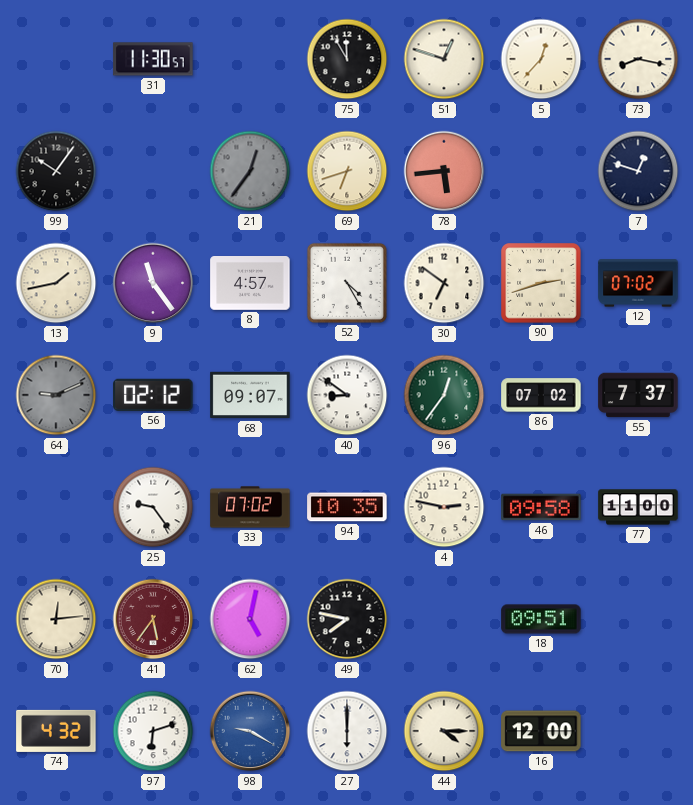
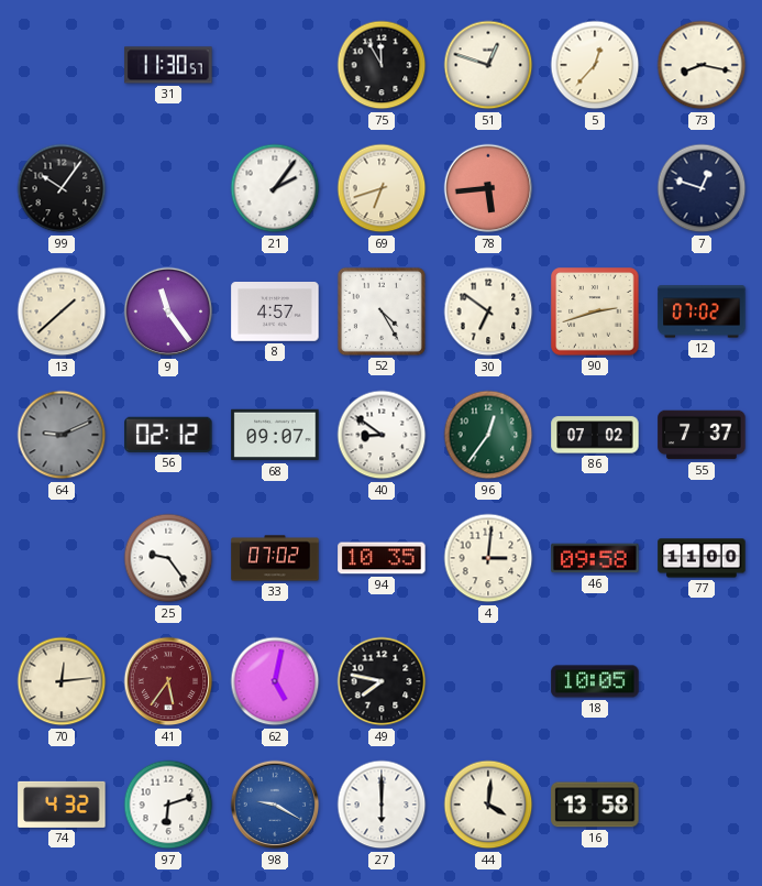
21: 12:36 -> 2:06 (275, 188)
21 dial: grey -> white (275, 188)
13: 1:43 -> 1:38 (62, 311)
4: 2:47 -> 3:01 (488, 558)
18: 09:51 -> 10:05 (595, 681)
44: 4:15 -> 4:01 (488, 805)
16: 12:00 -> 13:58 (595, 805)
